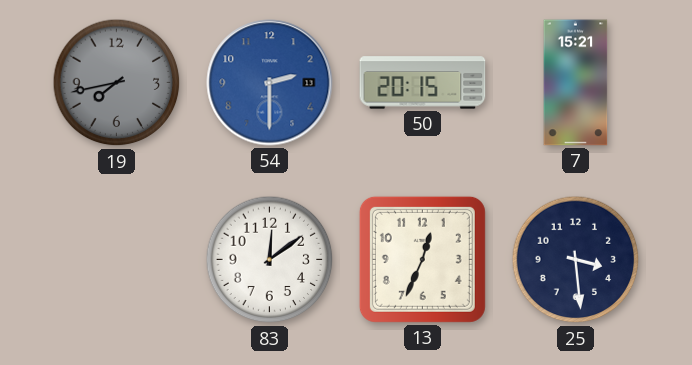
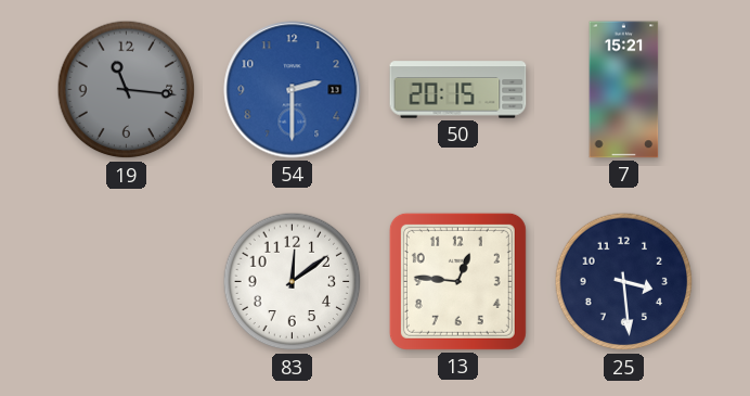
19: 7:43 -> 11:16 (127, 90)
13: 12:34 -> 12:46 (457, 281)
